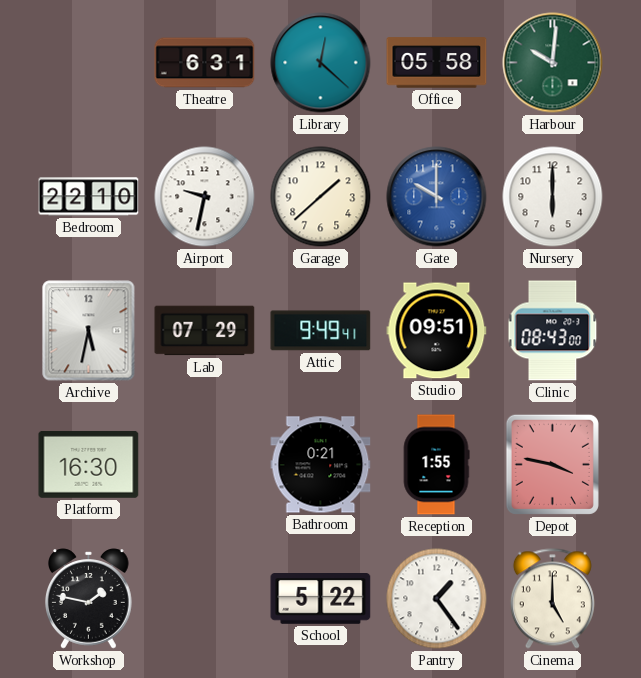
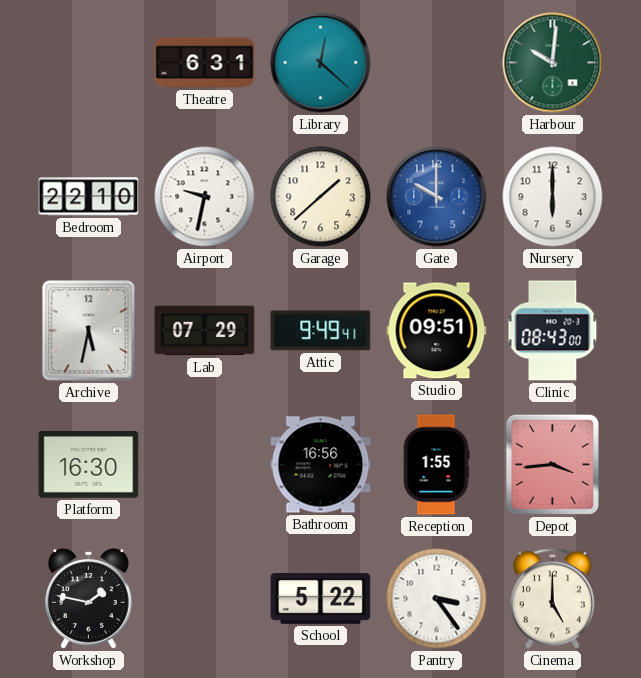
Office: 05:58 -> none (437, 63)
Bathroom: 0:21 -> 16:56 (321, 465)
Depot: 3:47 -> 3:44 (552, 464)
Pantry: 1:24 -> 3:24 (437, 599)
